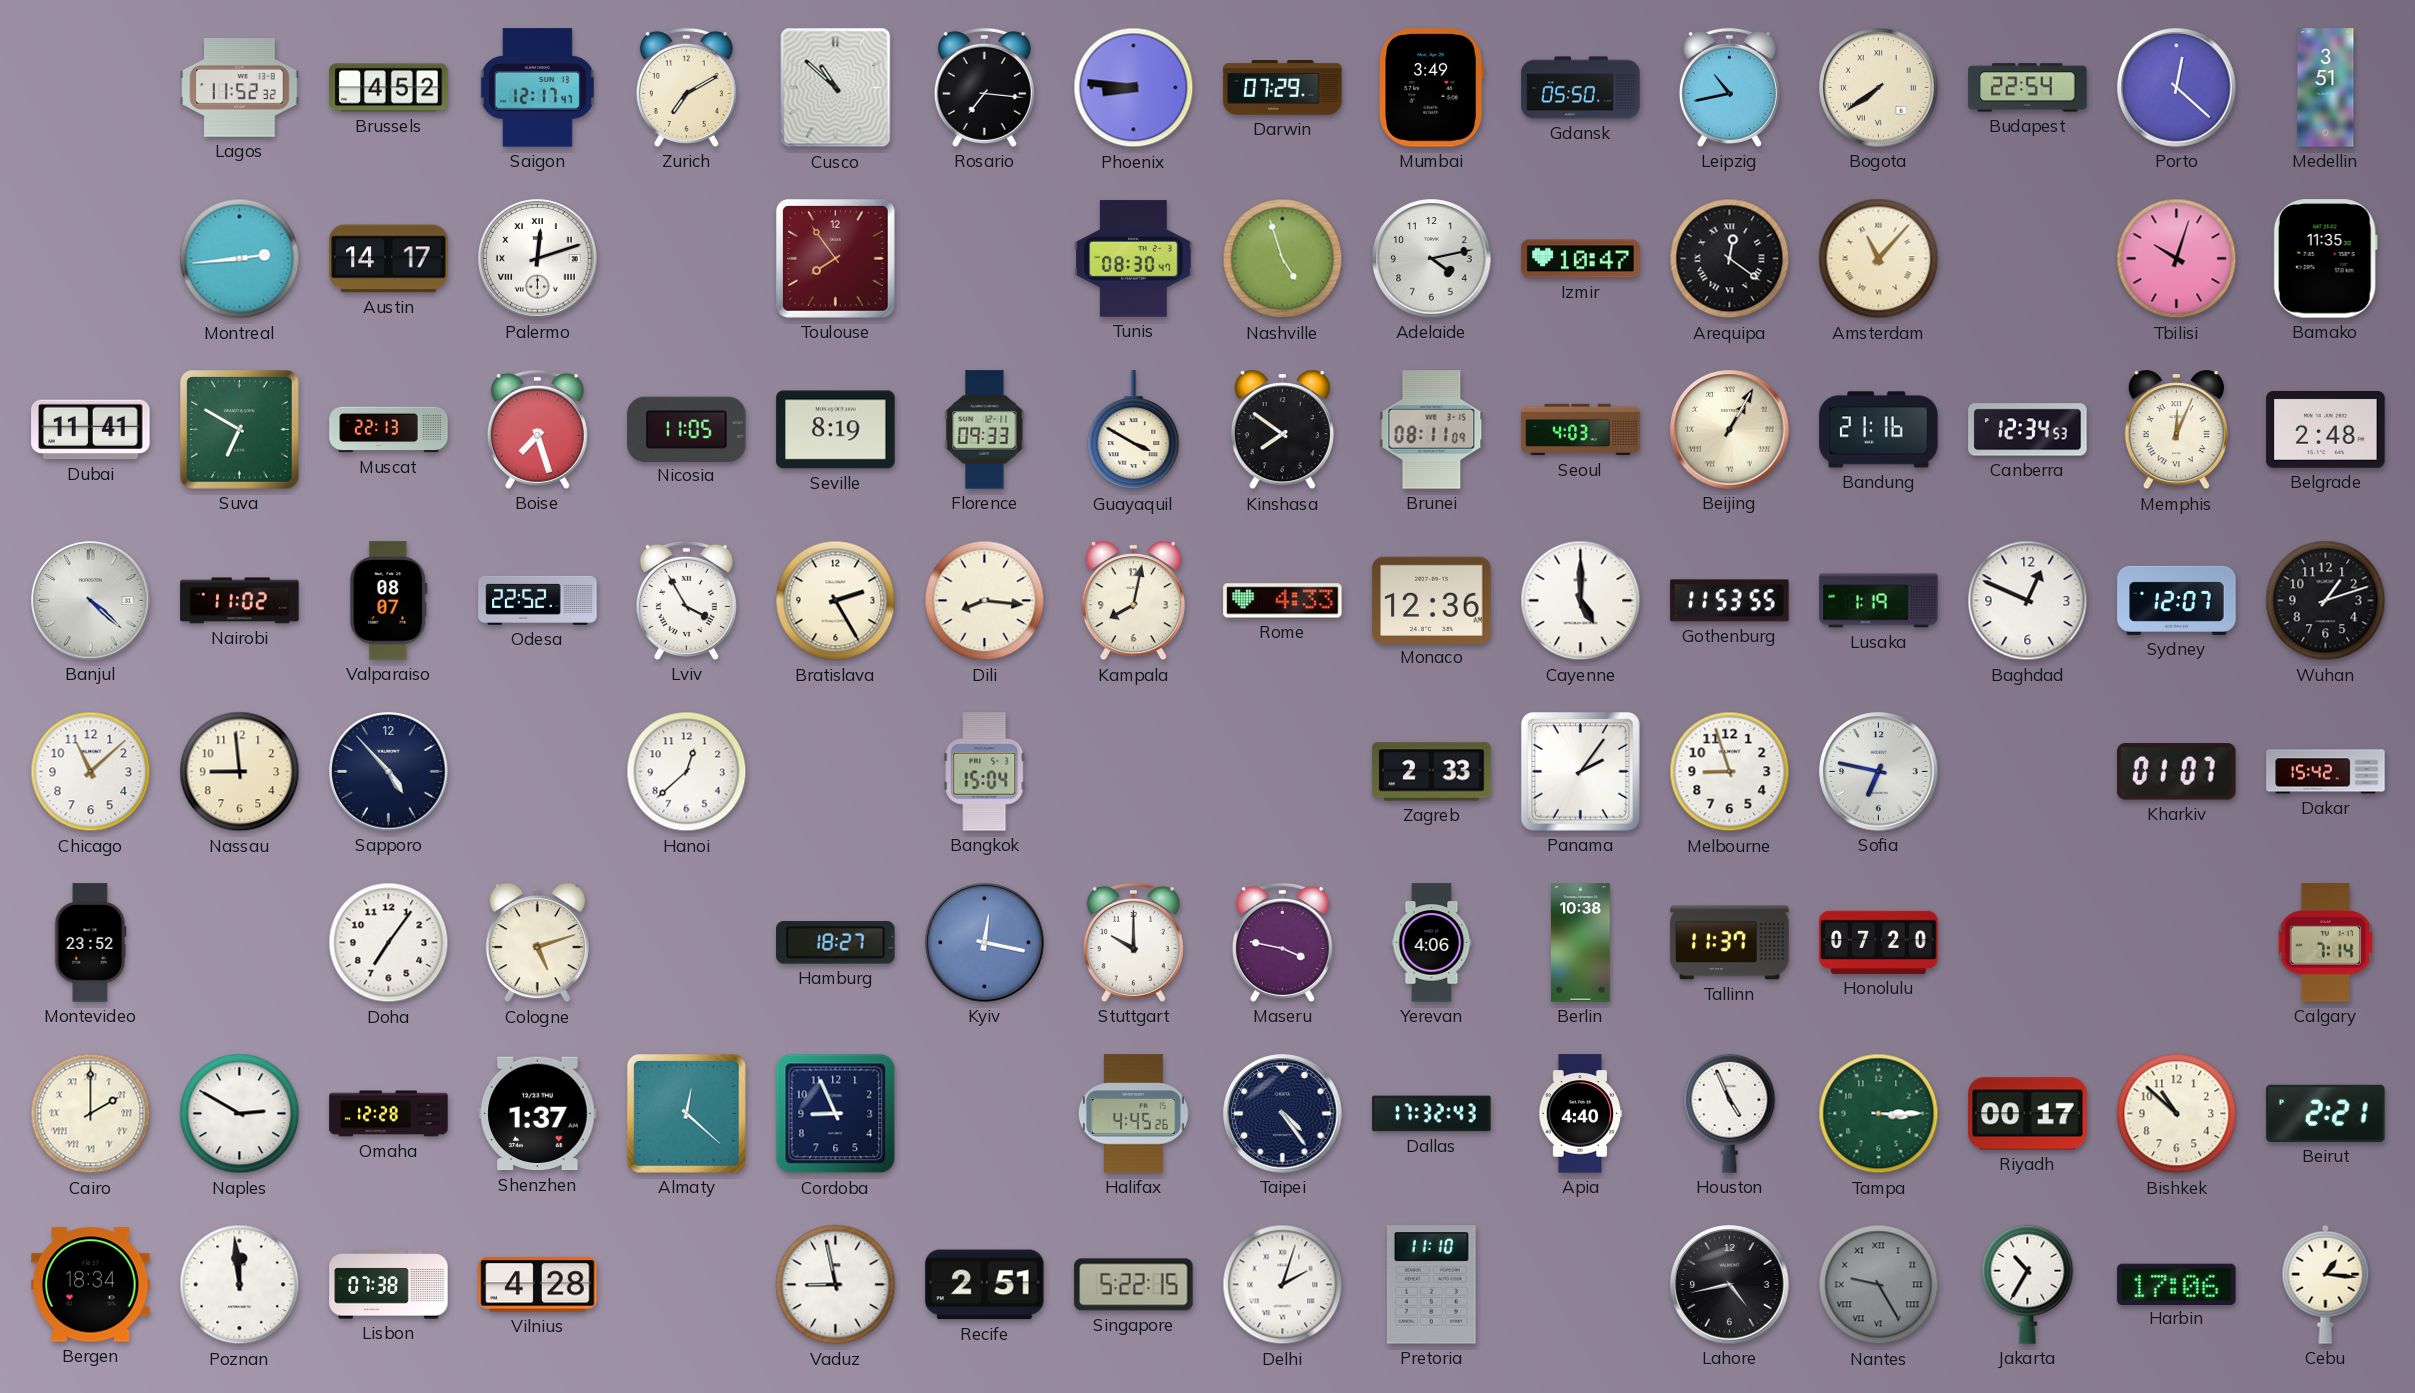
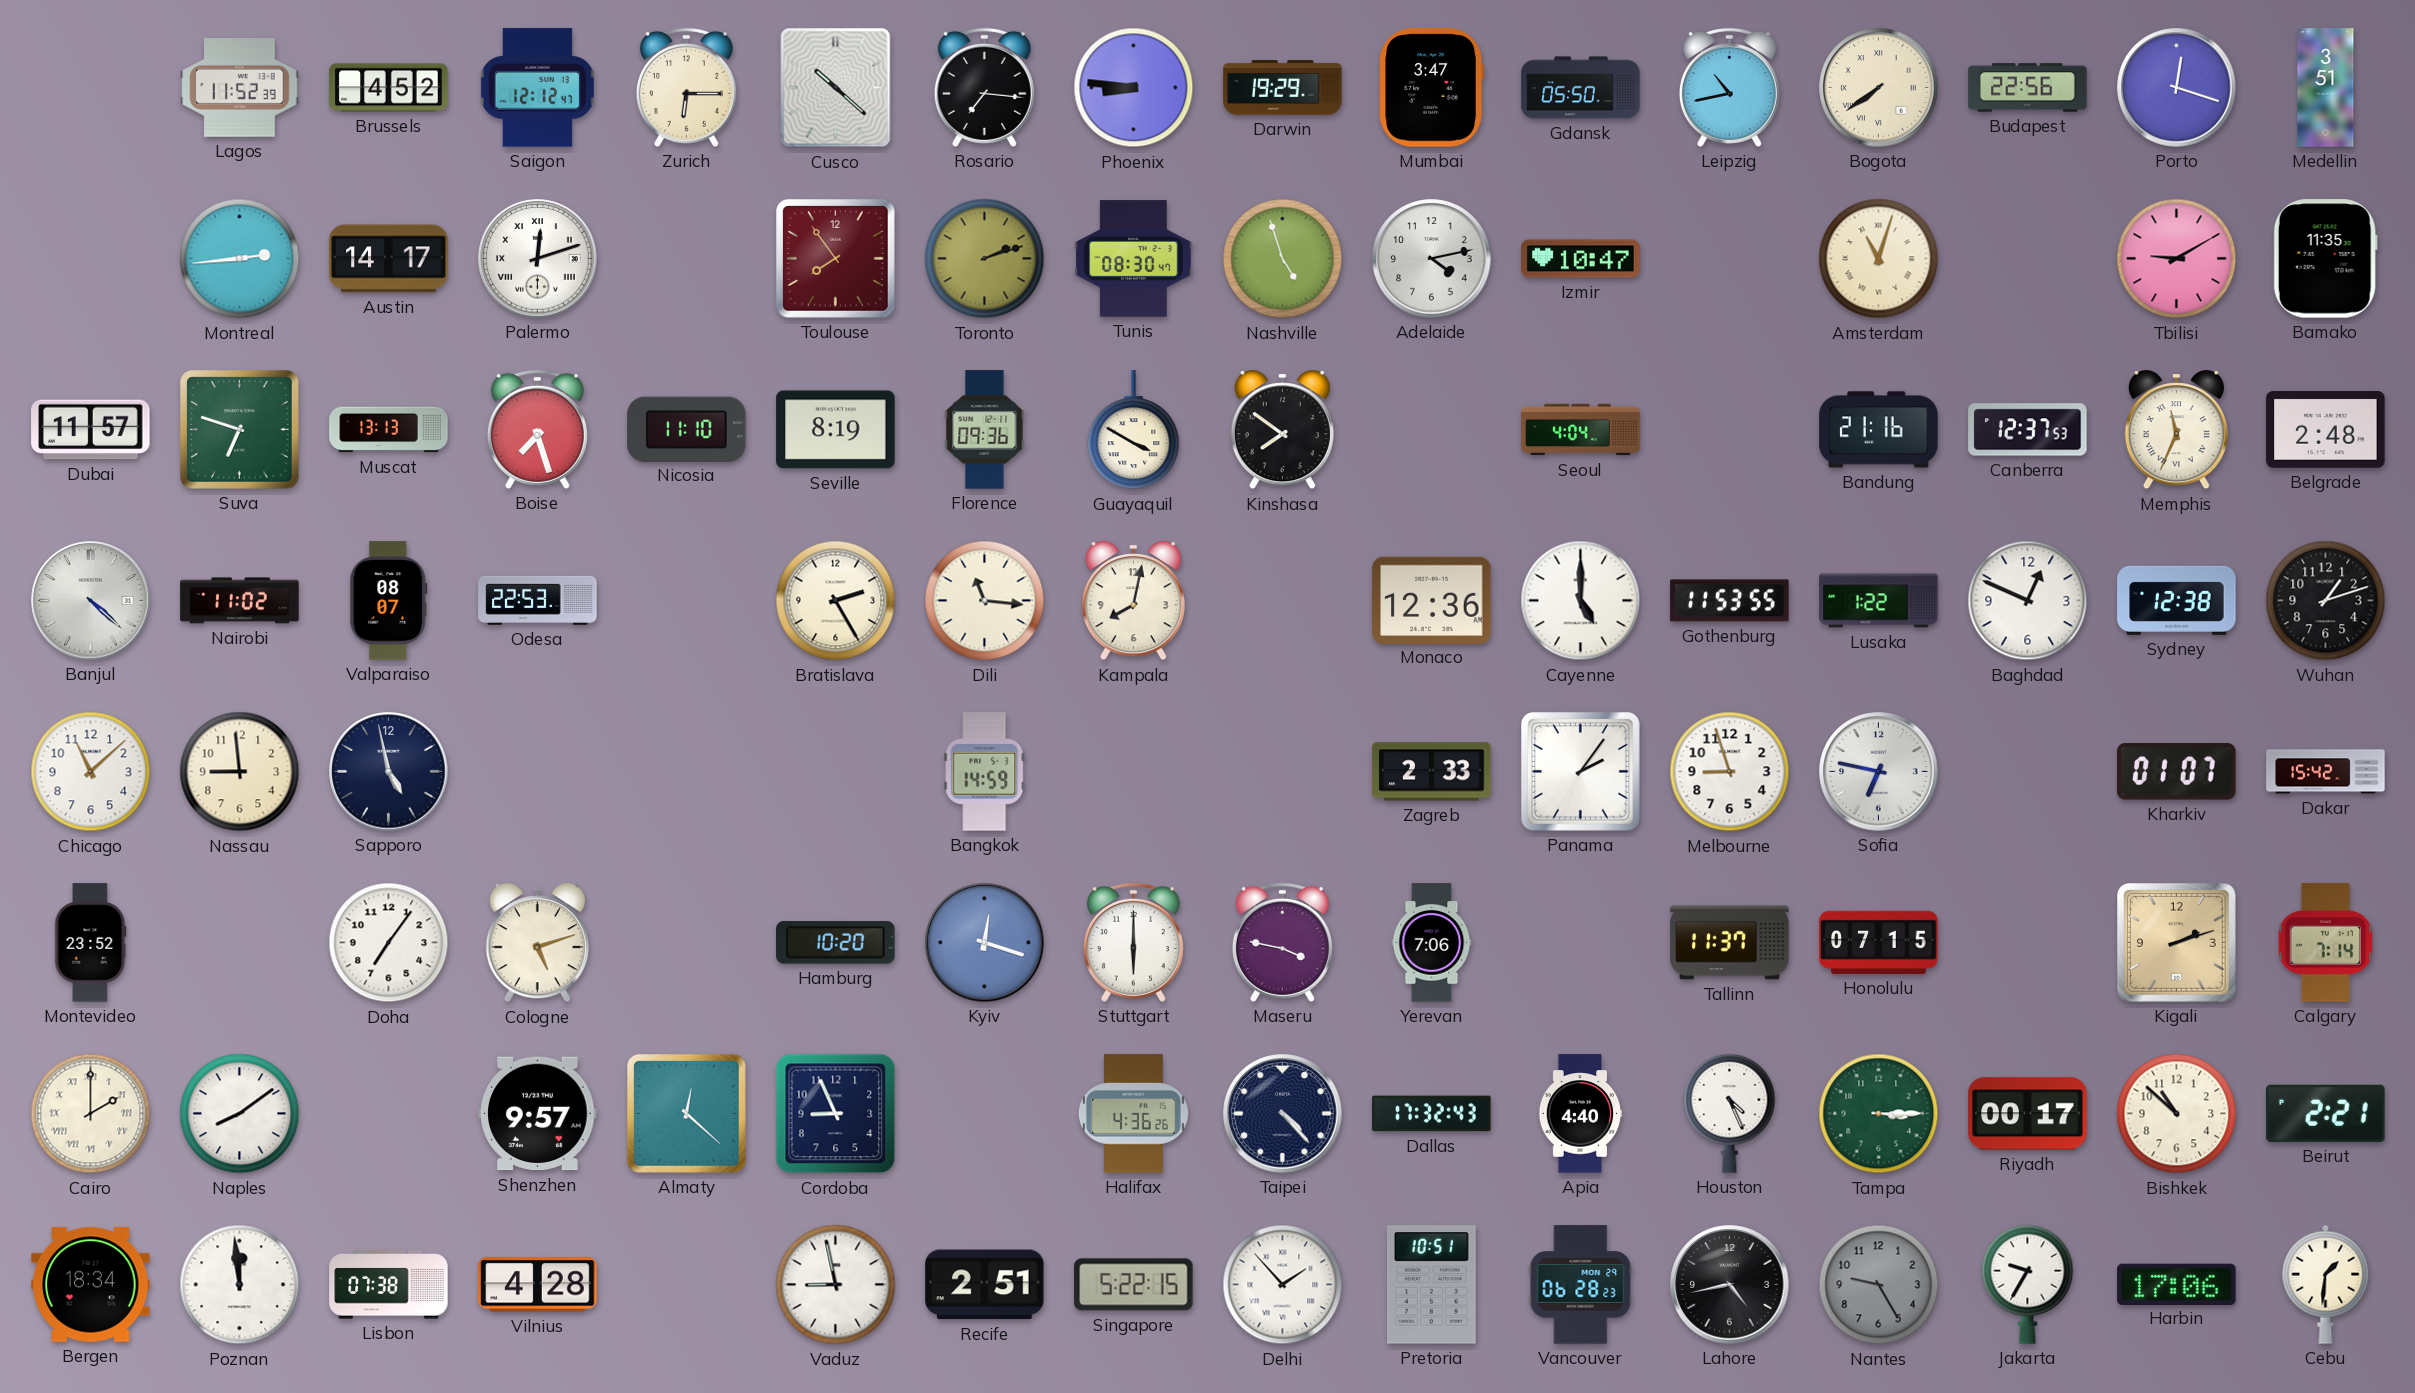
Lagos: 11:52:32 -> 11:52:39 (240, 88)
Saigon: 12:17 -> 12:12 (537, 88)
Zurich: 7:10 -> 6:15 (686, 87)
Cusco: 10:52 -> 10:22 (836, 88)
Darwin: 07:29 -> 19:29 (1283, 88)
Mumbai: 3:49 -> 3:47 (1431, 88)
Budapest: 22:54 -> 22:56 (2028, 88)
Porto: 12:22 -> 12:18 (2177, 88)
Toronto: none -> 2:12 (985, 259)
Arequipa: 12:21 -> none (1730, 259)
Amsterdam: 11:07 -> 11:03 (1879, 259)
Tbilisi: 10:03 -> 9:10 (2177, 259)
Dubai: 11:41 -> 11:57 (91, 430)
Suva: 6:50 -> 6:48 (240, 430)
Muscat: 22:13 -> 13:13 (389, 430)
Nicosia: 11:05 -> 11:10 (687, 429)
Florence: 09:33 -> 09:36 (985, 430)
Brunei: 08:11 -> none (1432, 430)
Seoul: 4:03 -> 4:04 (1581, 430)
Beijing: 1:05 -> none (1730, 430)
Canberra: 12:34 -> 12:37 (2028, 430)
Memphis: 12:04 -> 11:34 (2176, 430)
Odesa: 22:52 -> 22:53 (538, 600)
Lviv: 3:55 -> none (686, 600)
Dili: 8:16 -> 11:16 (985, 601)
Rome: 4:33 -> none (1283, 601)
Lusaka: 1:19 -> 1:22 (1879, 601)
Sydney: 12:07 -> 12:38 (2177, 600)
Sapporo: 4:53 -> 4:58 (389, 772)
Hanoi: 12:38 -> none (687, 772)
Bangkok: 15:04 -> 14:59 (985, 772)
Hamburg: 18:27 -> 10:20 (836, 943)
Kyiv: 12:17 -> 12:18 (985, 943)
Stuttgart: 10:00 -> 6:00 (1133, 942)
Yerevan: 4:06 -> 7:06 (1432, 943)
Berlin: 10:38 -> none (1581, 943)
Honolulu: 07:20 -> 07:15 (1879, 942)
Kigali: none -> 2:12 (2177, 943)
Naples: 2:50 -> 8:09 (240, 1114)
Omaha: 12:28 -> none (389, 1114)
Shenzhen: 1:37 -> 9:57 (538, 1114)
Halifax: 4:45 -> 4:36 (1133, 1114)
Taipei: 4:24 -> 4:23 (1283, 1114)
Houston: 4:56 -> 4:26 (1730, 1113)
Delhi: 2:03 -> 1:53 (1283, 1285)
Pretoria: 11:10 -> 10:51 (1431, 1285)
Vancouver: none -> 06:28 (1581, 1285)
Nantes numerals: Roman -> Arabic (1879, 1285)
Jakarta: 10:35 -> 9:35 (2028, 1284)
Cebu: 1:16 -> 1:31 (2326, 1284)
